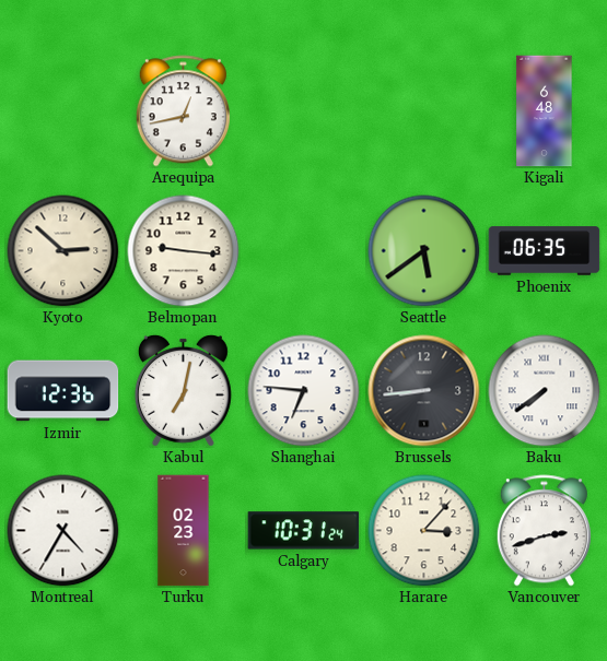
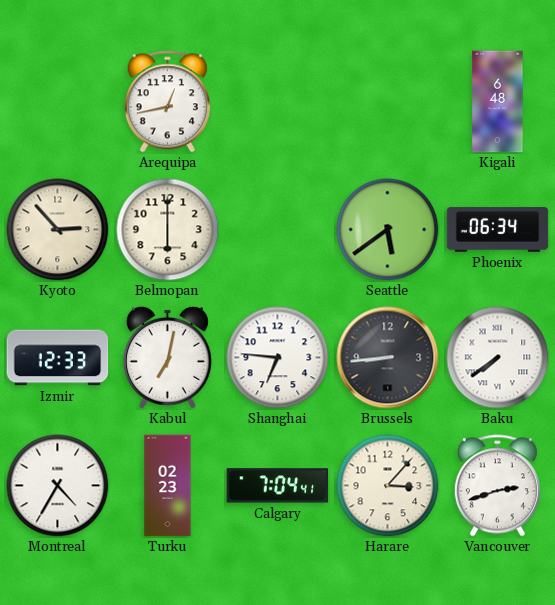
Kyoto: 2:52 -> 2:53 (58, 230)
Belmopan: 9:16 -> 6:00 (168, 230)
Phoenix: 06:35 -> 06:34 (498, 230)
Izmir: 12:36 -> 12:33 (58, 358)
Calgary: 10:31 -> 7:04 (278, 486)
